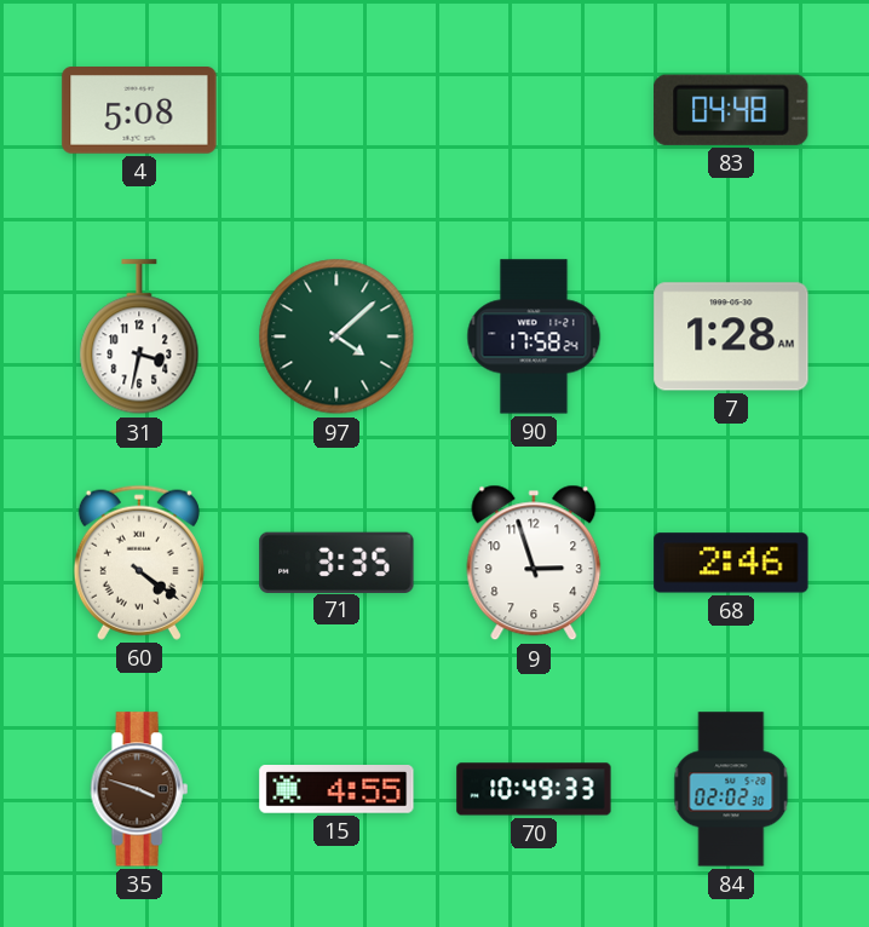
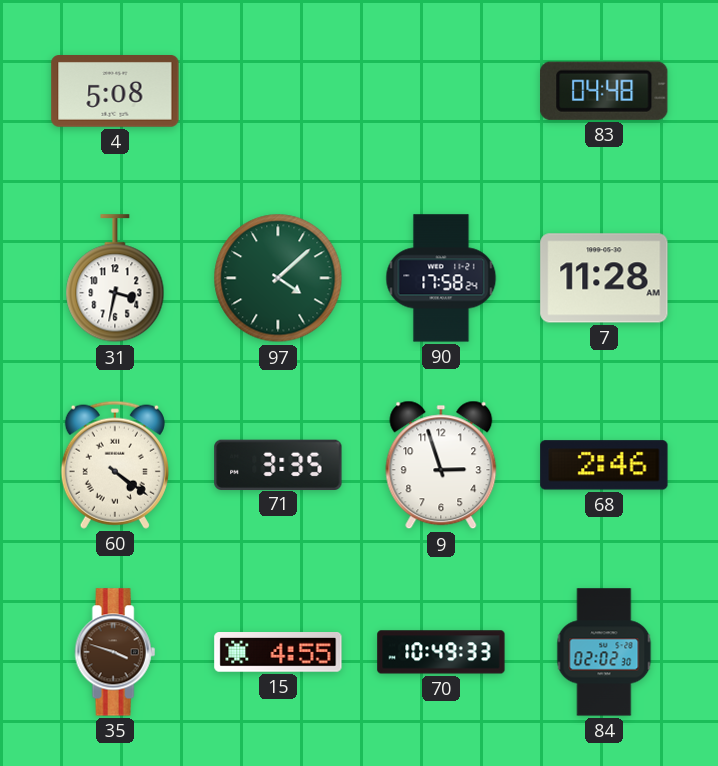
7: 1:28 -> 11:28 (604, 278)
